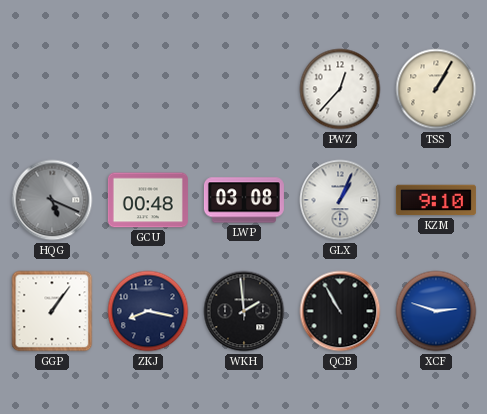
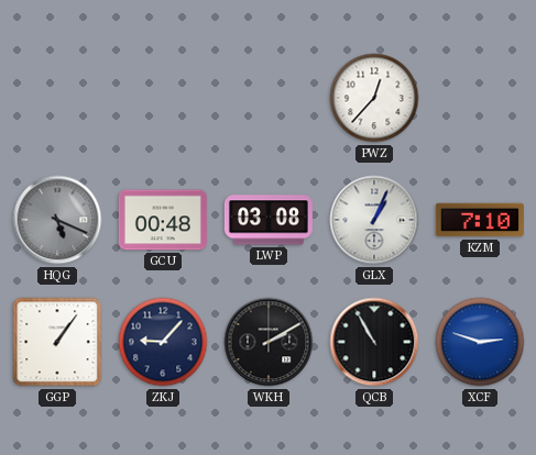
TSS: 1:05 -> none (436, 89)
KZM: 9:10 -> 7:10 (480, 220)
ZKJ: 8:17 -> 9:07 (163, 342)
WKH: 1:59 -> 2:10 (269, 342)
